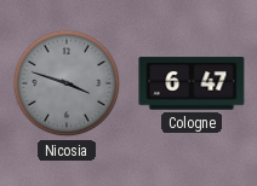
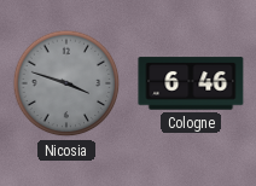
Cologne: 6:47 -> 6:46 (191, 83)
